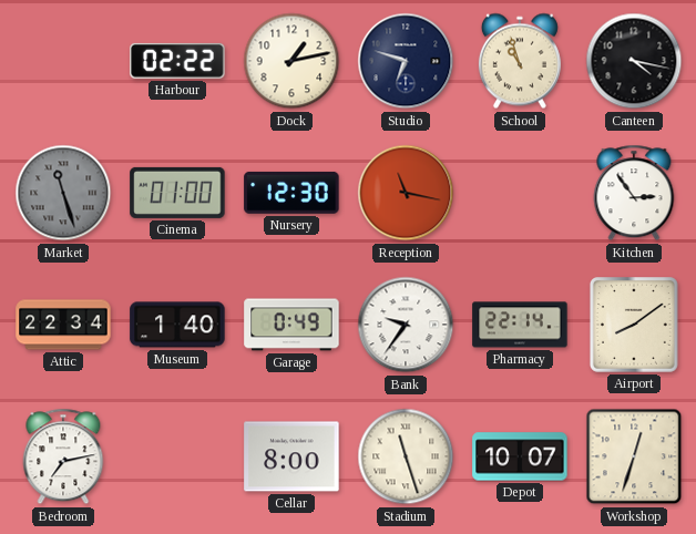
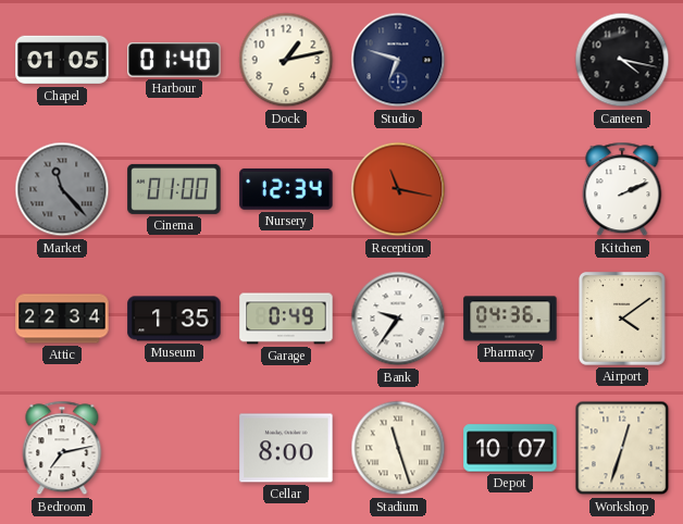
Chapel: none -> 01:05 (62, 60)
Harbour: 02:22 -> 01:40 (174, 60)
School: 10:57 -> none (520, 61)
Market: 11:27 -> 11:23 (62, 189)
Nursery: 12:30 -> 12:34 (286, 189)
Kitchen: 2:54 -> 2:11 (622, 189)
Museum: 1:40 -> 1:35 (174, 319)
Pharmacy: 22:14 -> 04:36 (510, 319)
Airport: 8:09 -> 4:09 (622, 320)
